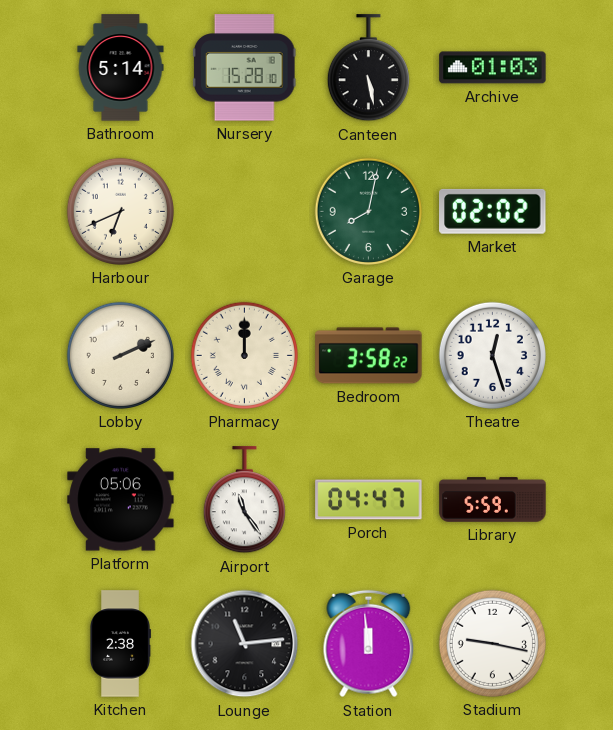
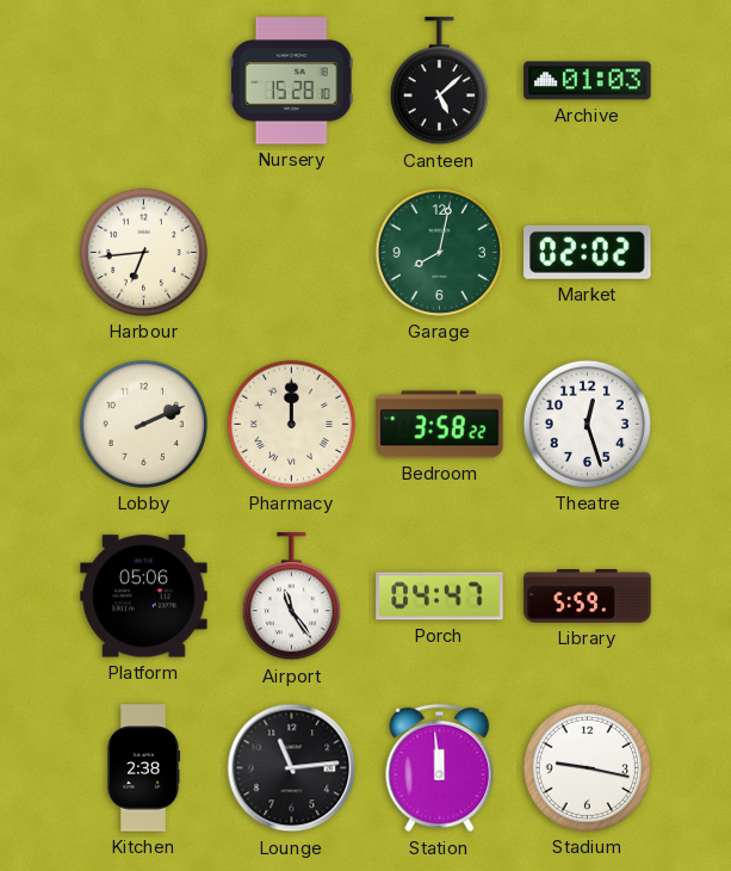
Bathroom: 5:14 -> none (121, 68)
Canteen: 5:28 -> 5:08 (439, 81)
Harbour: 6:41 -> 6:44 (143, 252)
